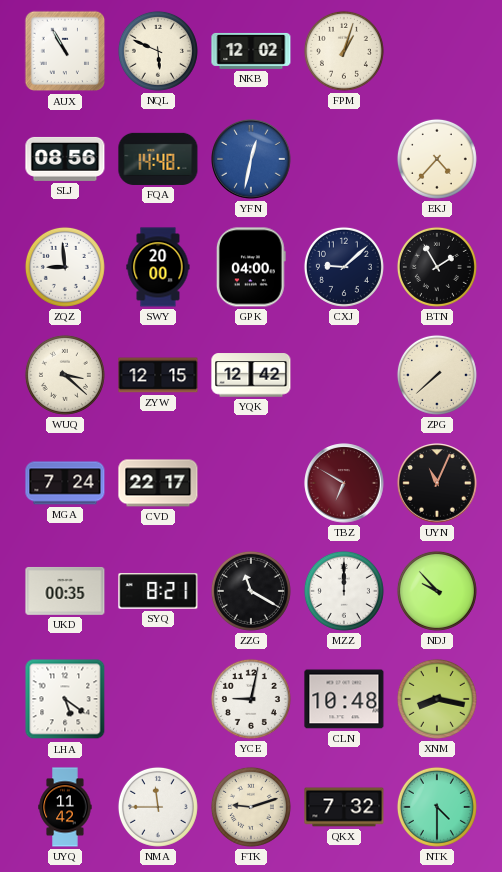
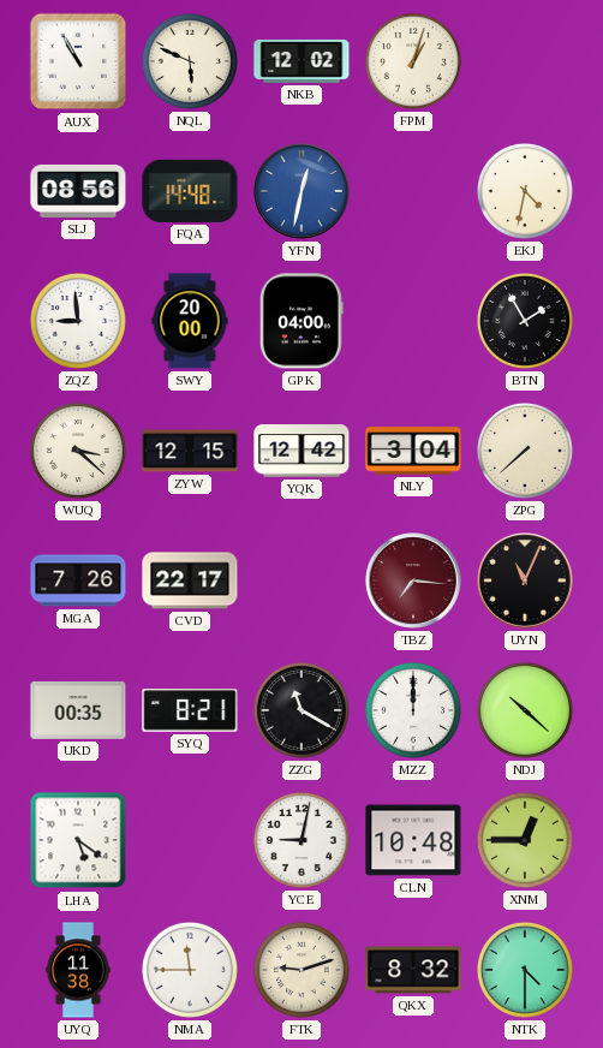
EKJ: 4:37 -> 4:32 (525, 191)
CXJ: 9:08 -> none (344, 267)
NLY: none -> 3:04 (413, 451)
MGA: 7:24 -> 7:26 (78, 580)
TBZ: 6:50 -> 7:16 (413, 580)
NDJ: 9:53 -> 10:22 (525, 710)
XNM: 8:17 -> 12:45 (525, 840)
UYQ: 11:42 -> 11:38 (78, 970)
QKX: 7:32 -> 8:32 (413, 970)
